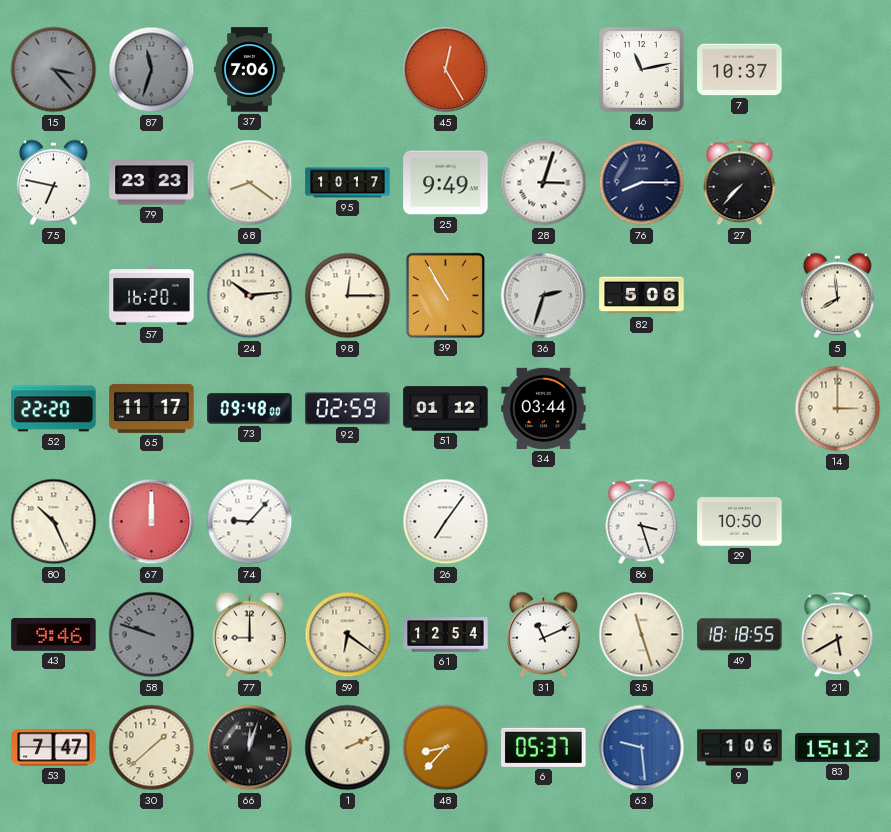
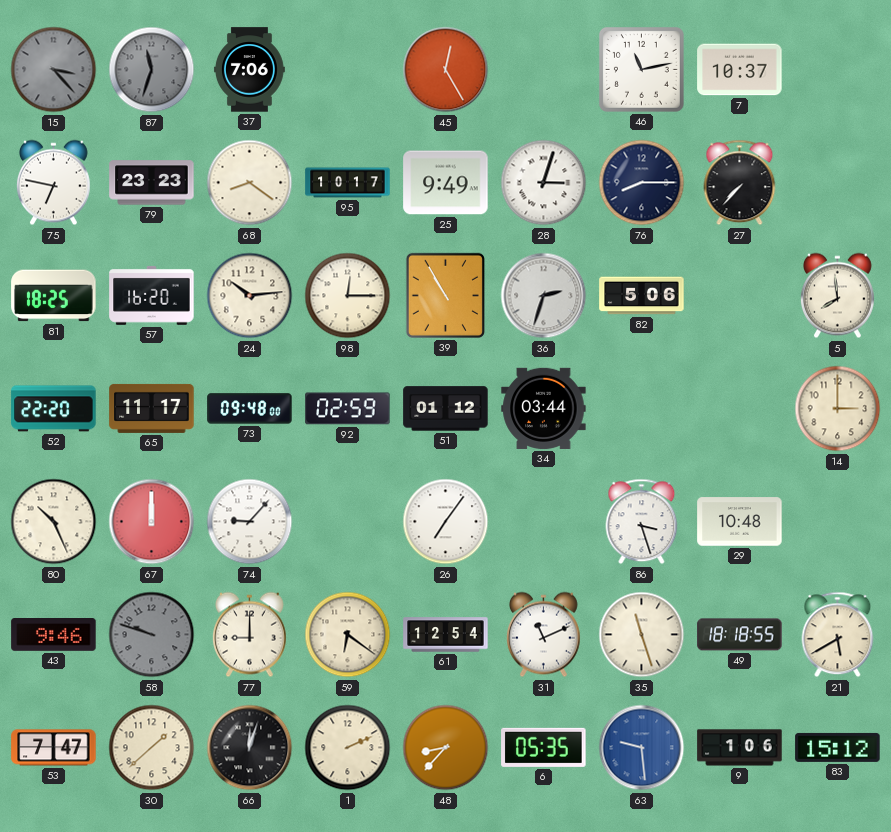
81: none -> 18:25 (54, 296)
29: 10:50 -> 10:48 (740, 522)
6: 05:37 -> 05:35 (544, 747)
